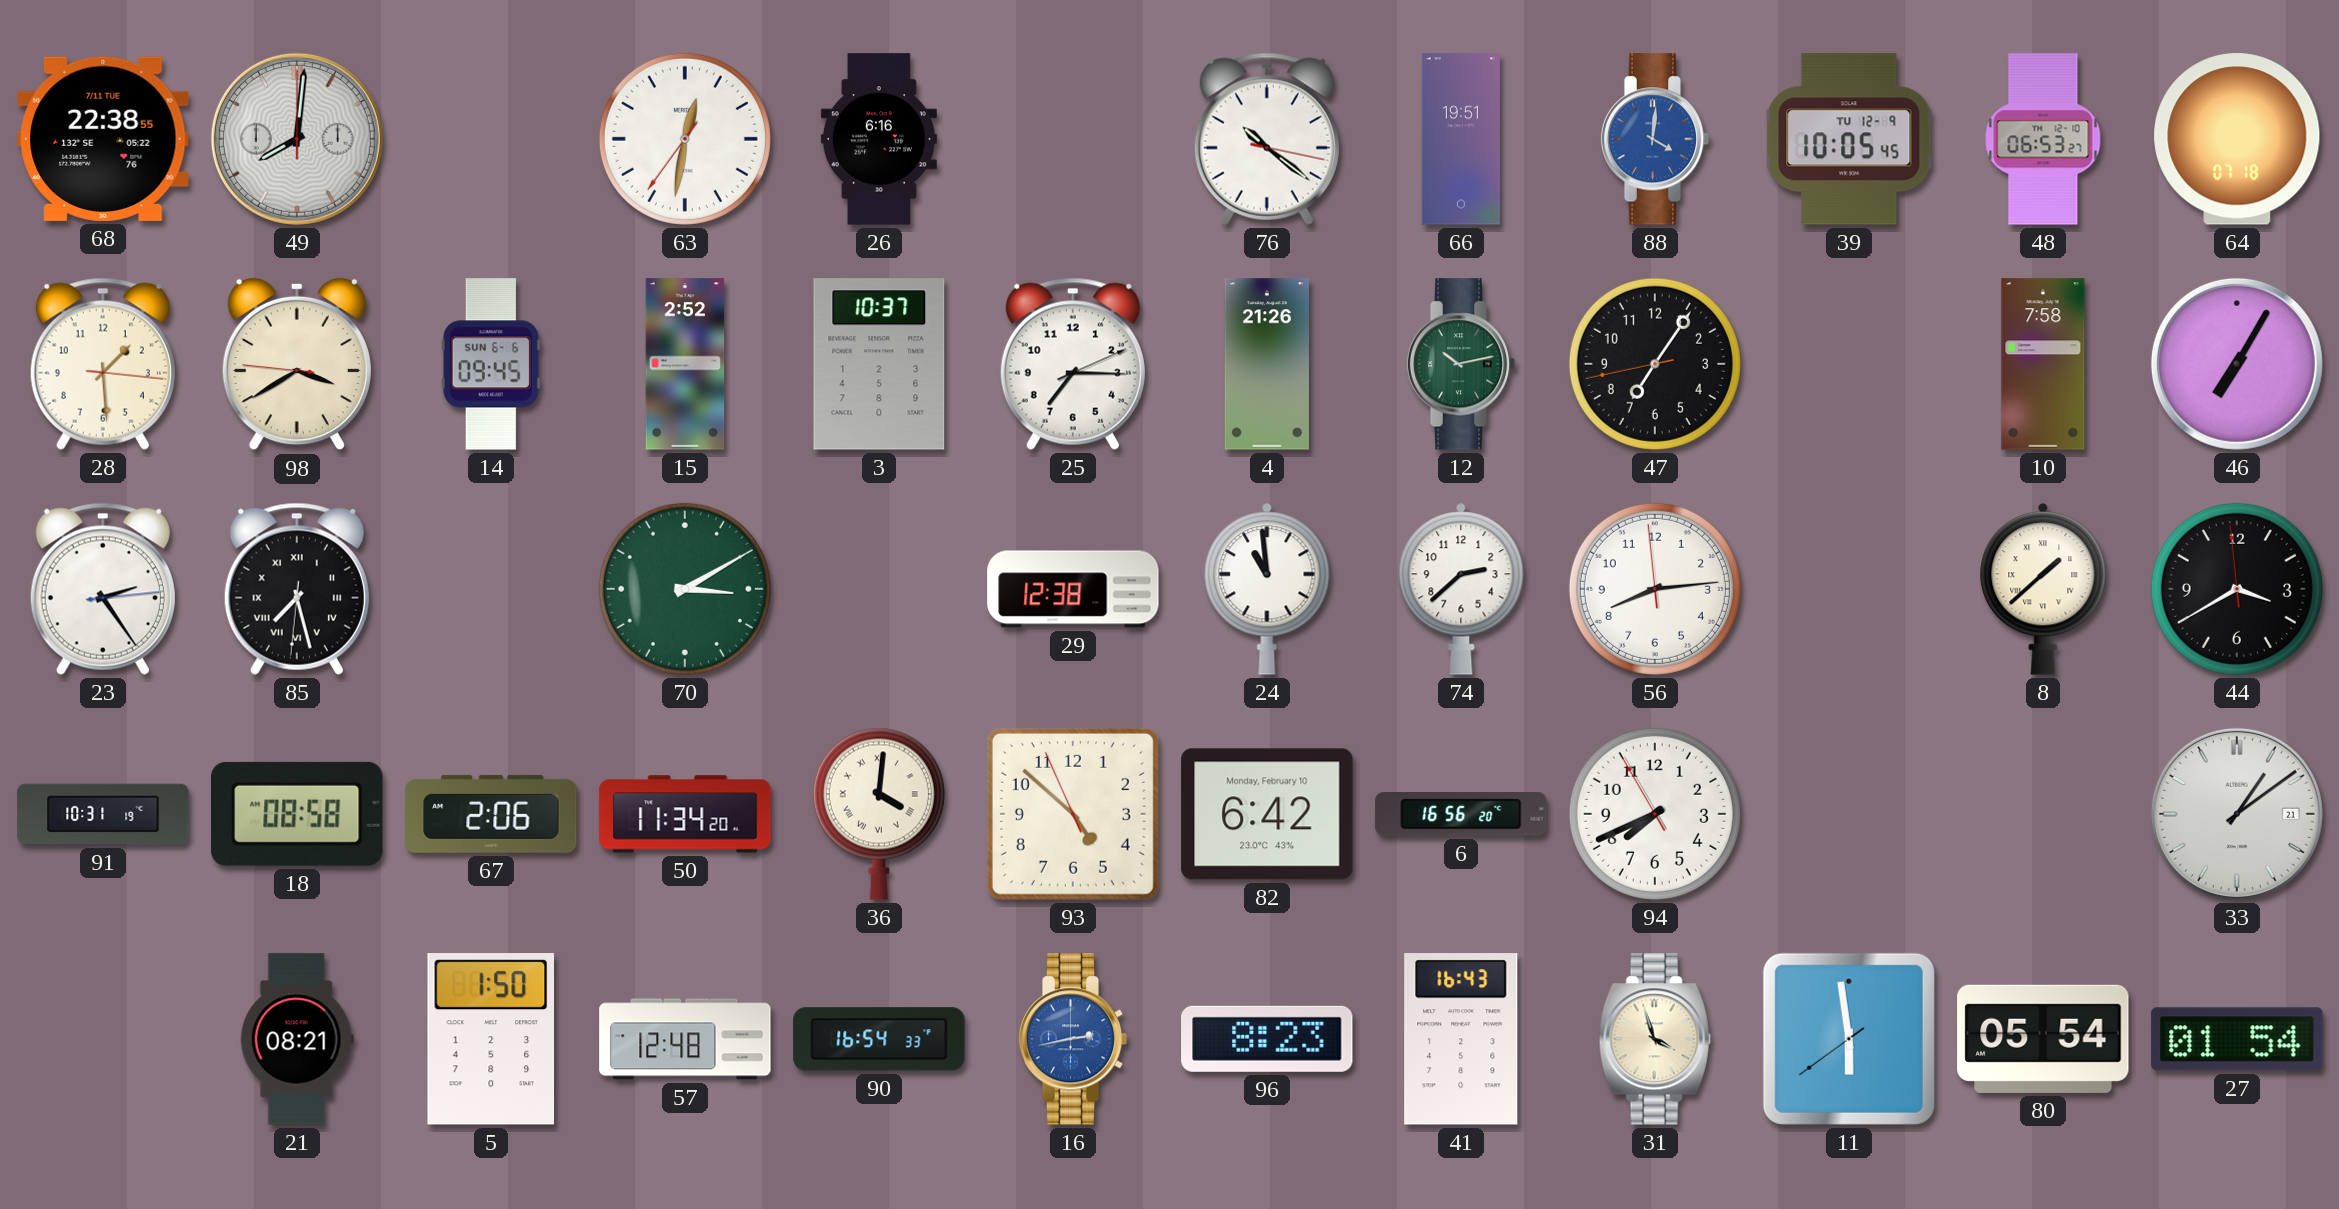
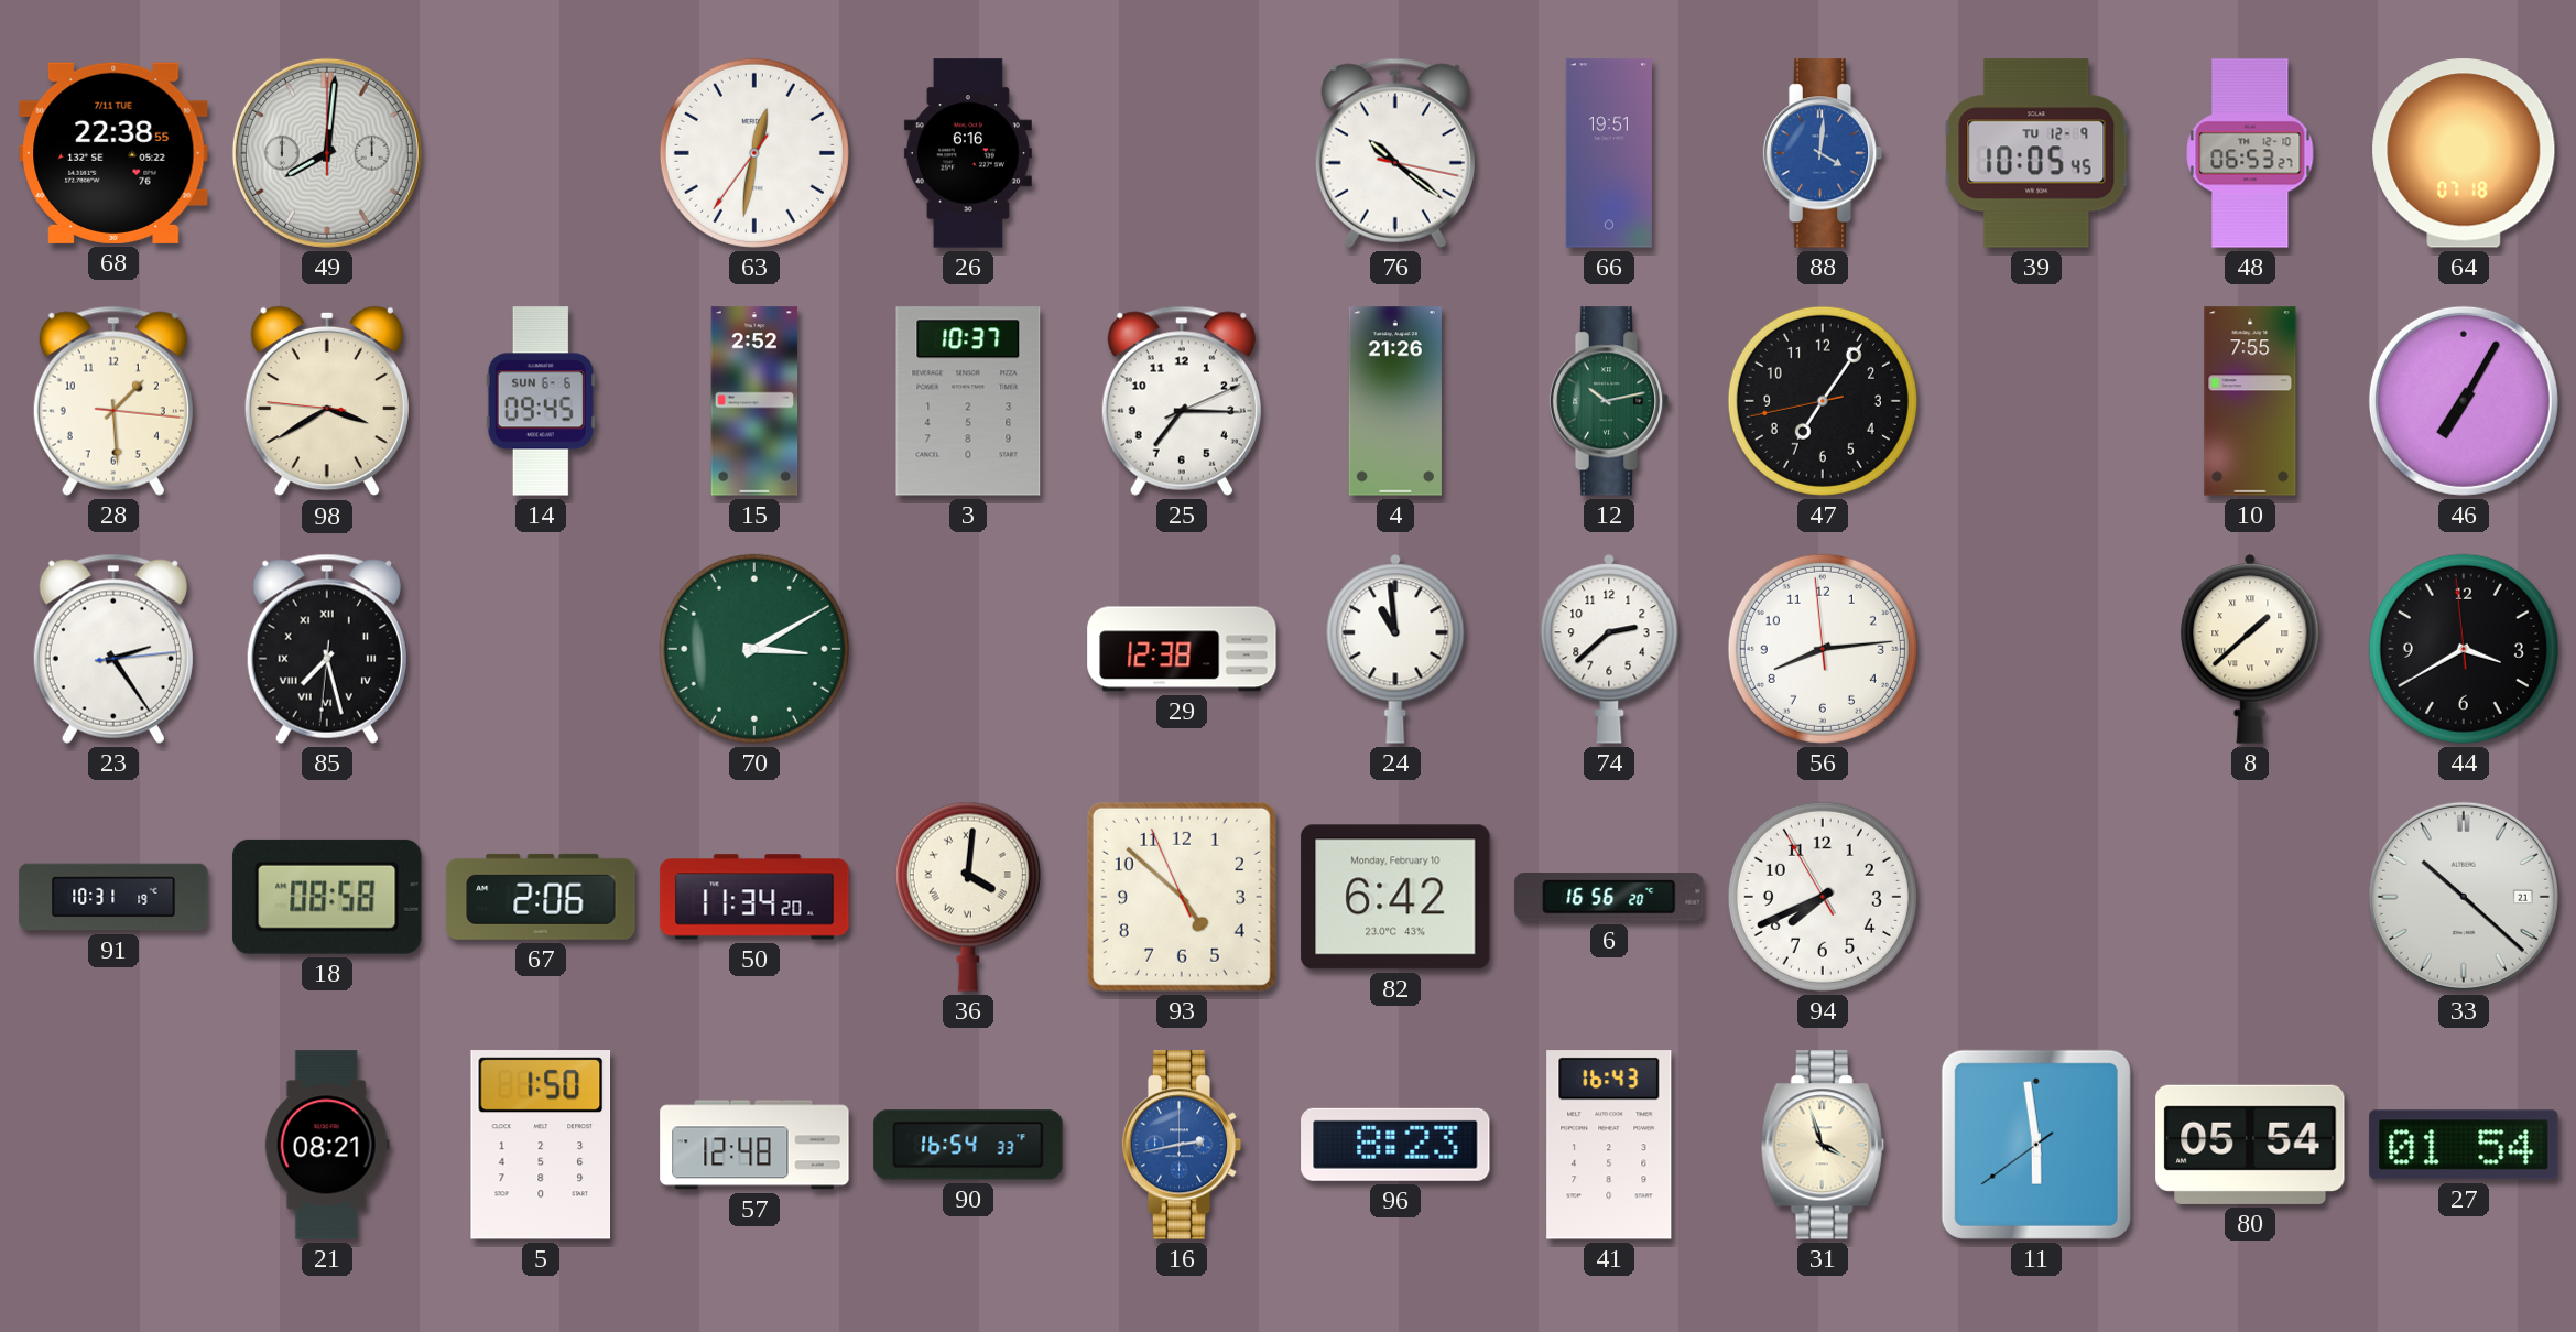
10: 7:58 -> 7:55 (2250, 401)
33: 1:09 -> 10:22 (2464, 897)
